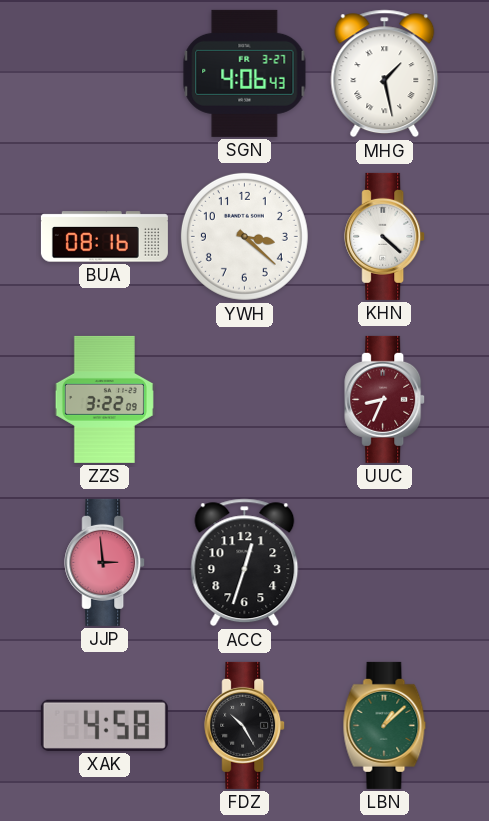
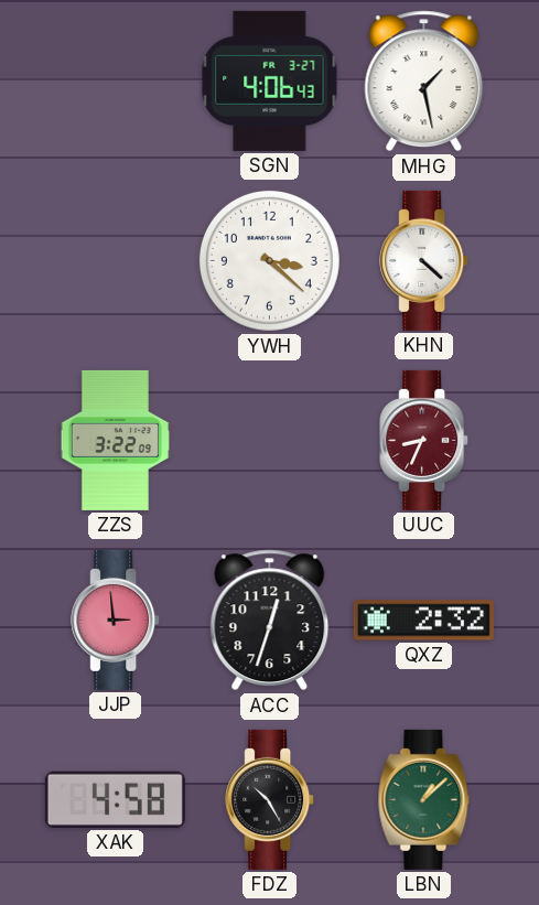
BUA: 08:16 -> none (104, 237)
QXZ: none -> 2:32 (423, 621)
